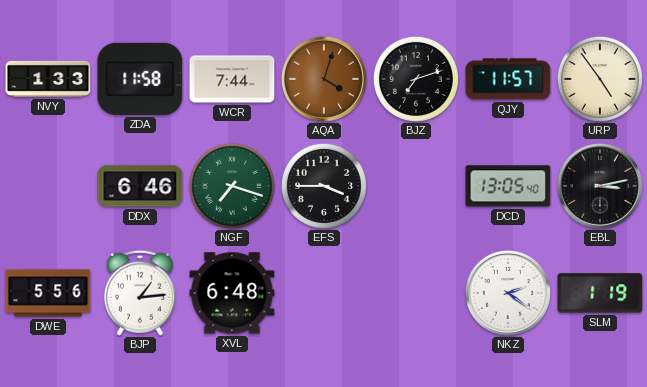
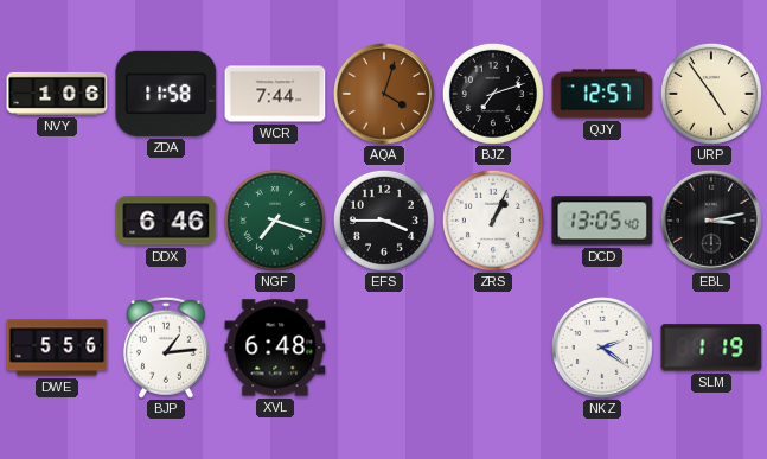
NVY: 1:33 -> 1:06 (57, 94)
QJY: 11:57 -> 12:57 (602, 94)
ZRS: none -> 1:04 (493, 221)
